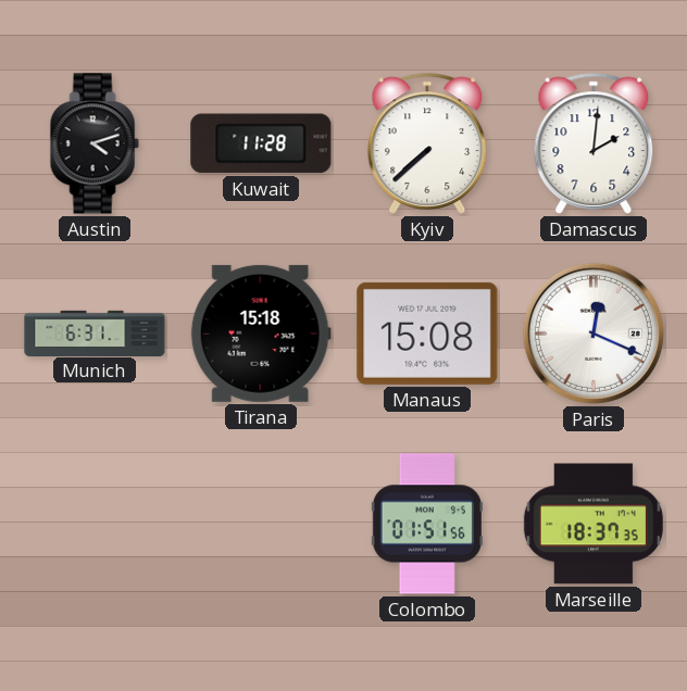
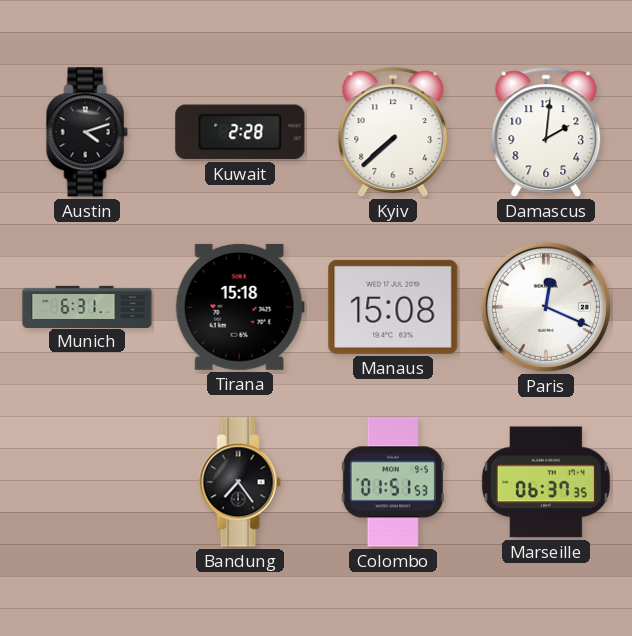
Kuwait: 11:28 -> 2:28 (240, 132)
Bandung: none -> 7:24 (240, 482)
Colombo: 01:51:56 -> 01:51:53 (393, 482)
Marseille: 18:37 -> 06:37 (546, 482)
